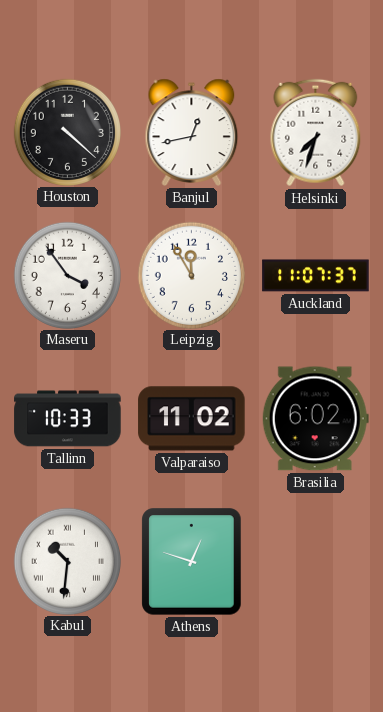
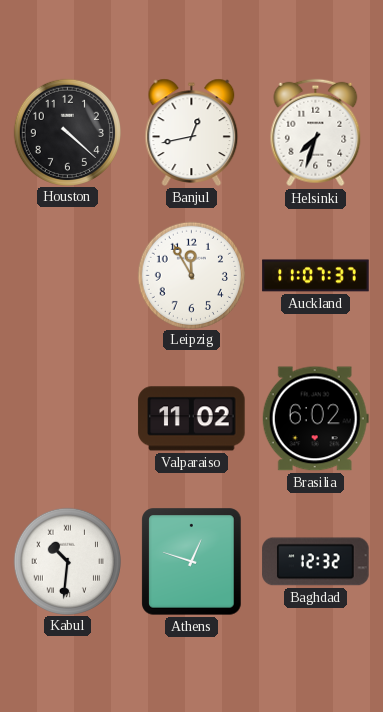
Maseru: 3:54 -> none (67, 275)
Tallinn: 10:33 -> none (68, 419)
Baghdad: none -> 12:32 (316, 562)
